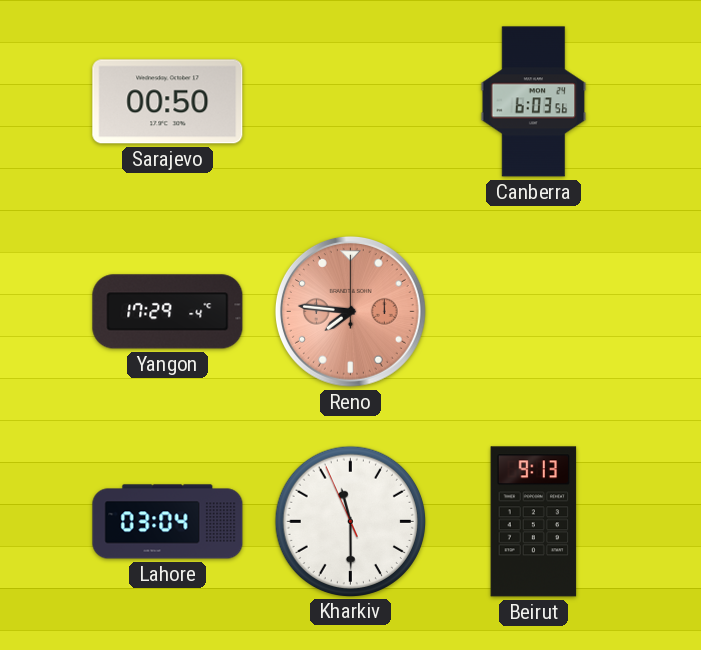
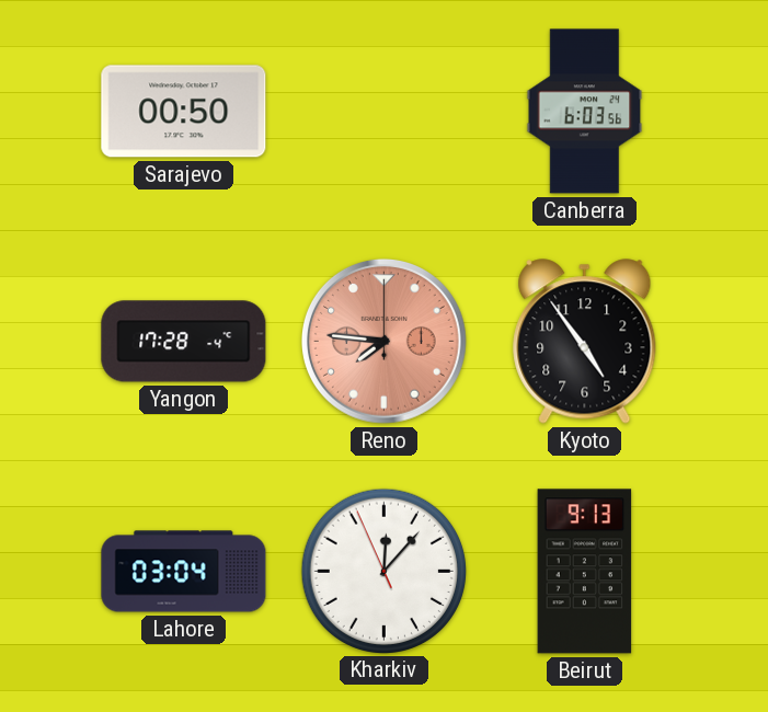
Yangon: 17:29 -> 17:28 (184, 342)
Kyoto: none -> 4:54 (585, 342)
Kharkiv: 11:29 -> 12:06 (383, 571)
